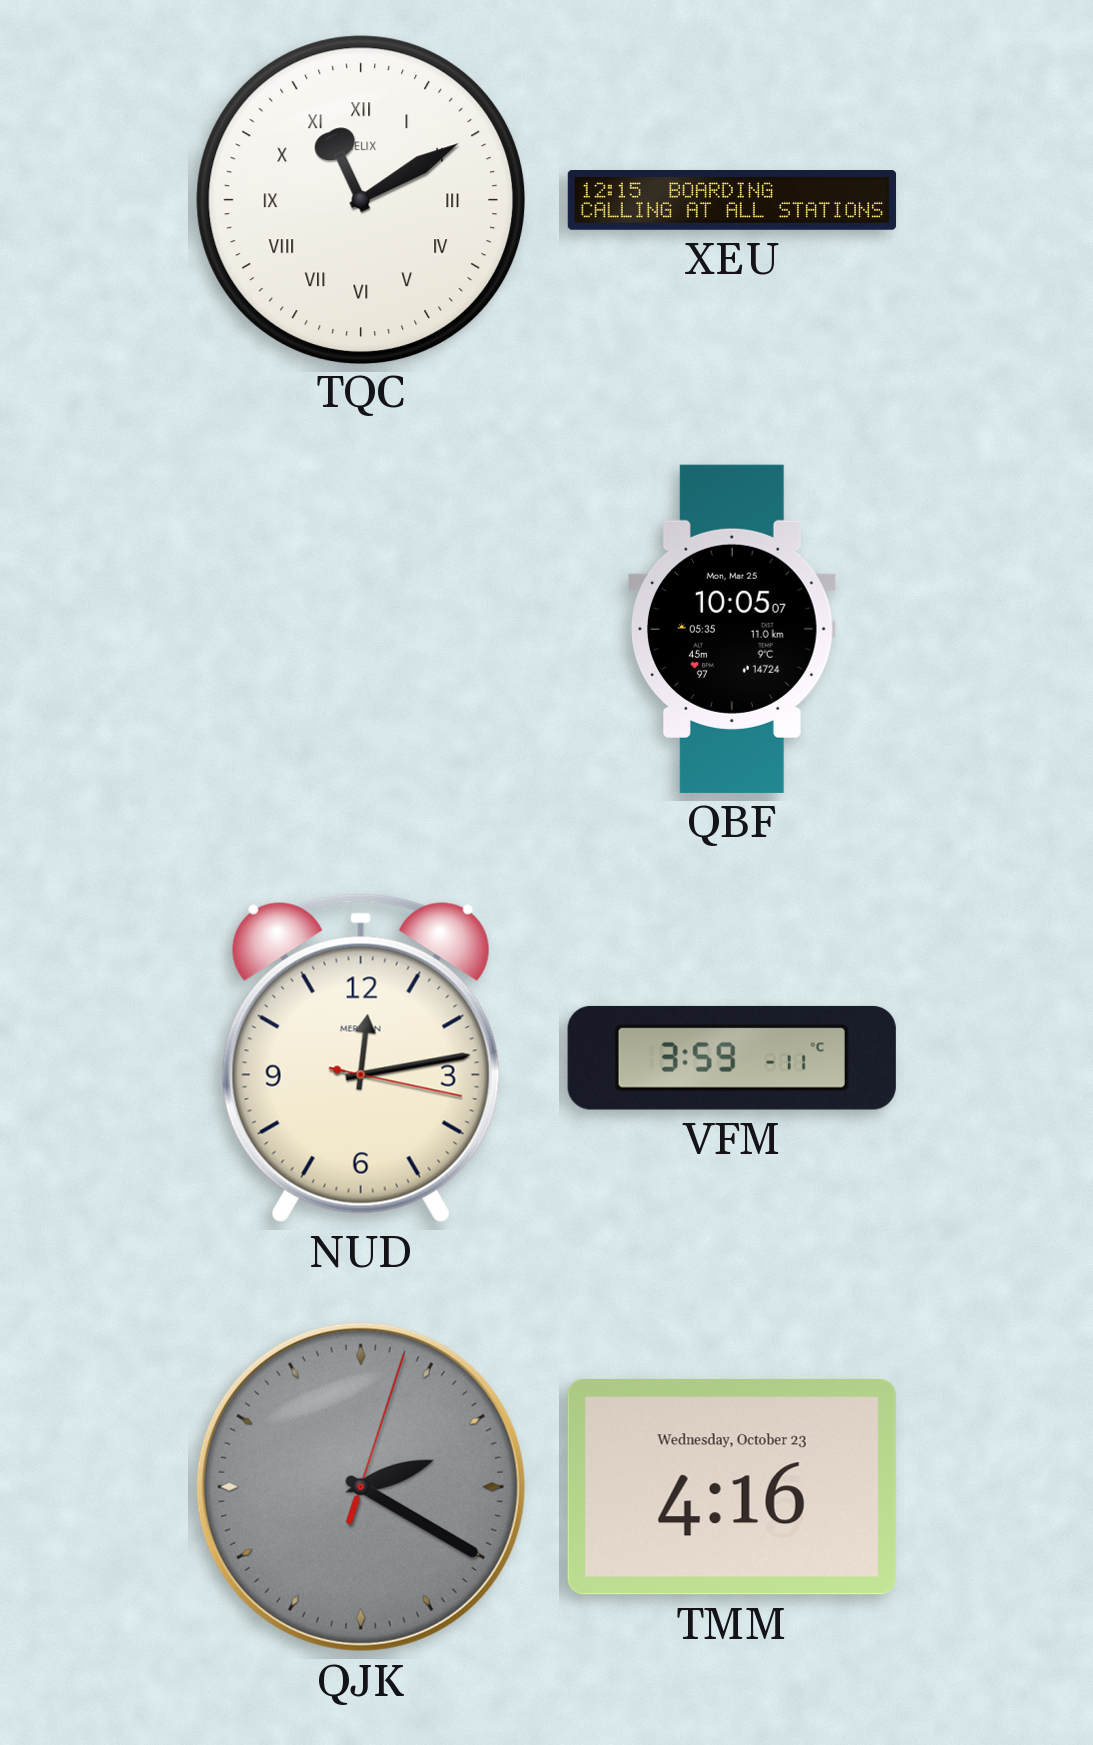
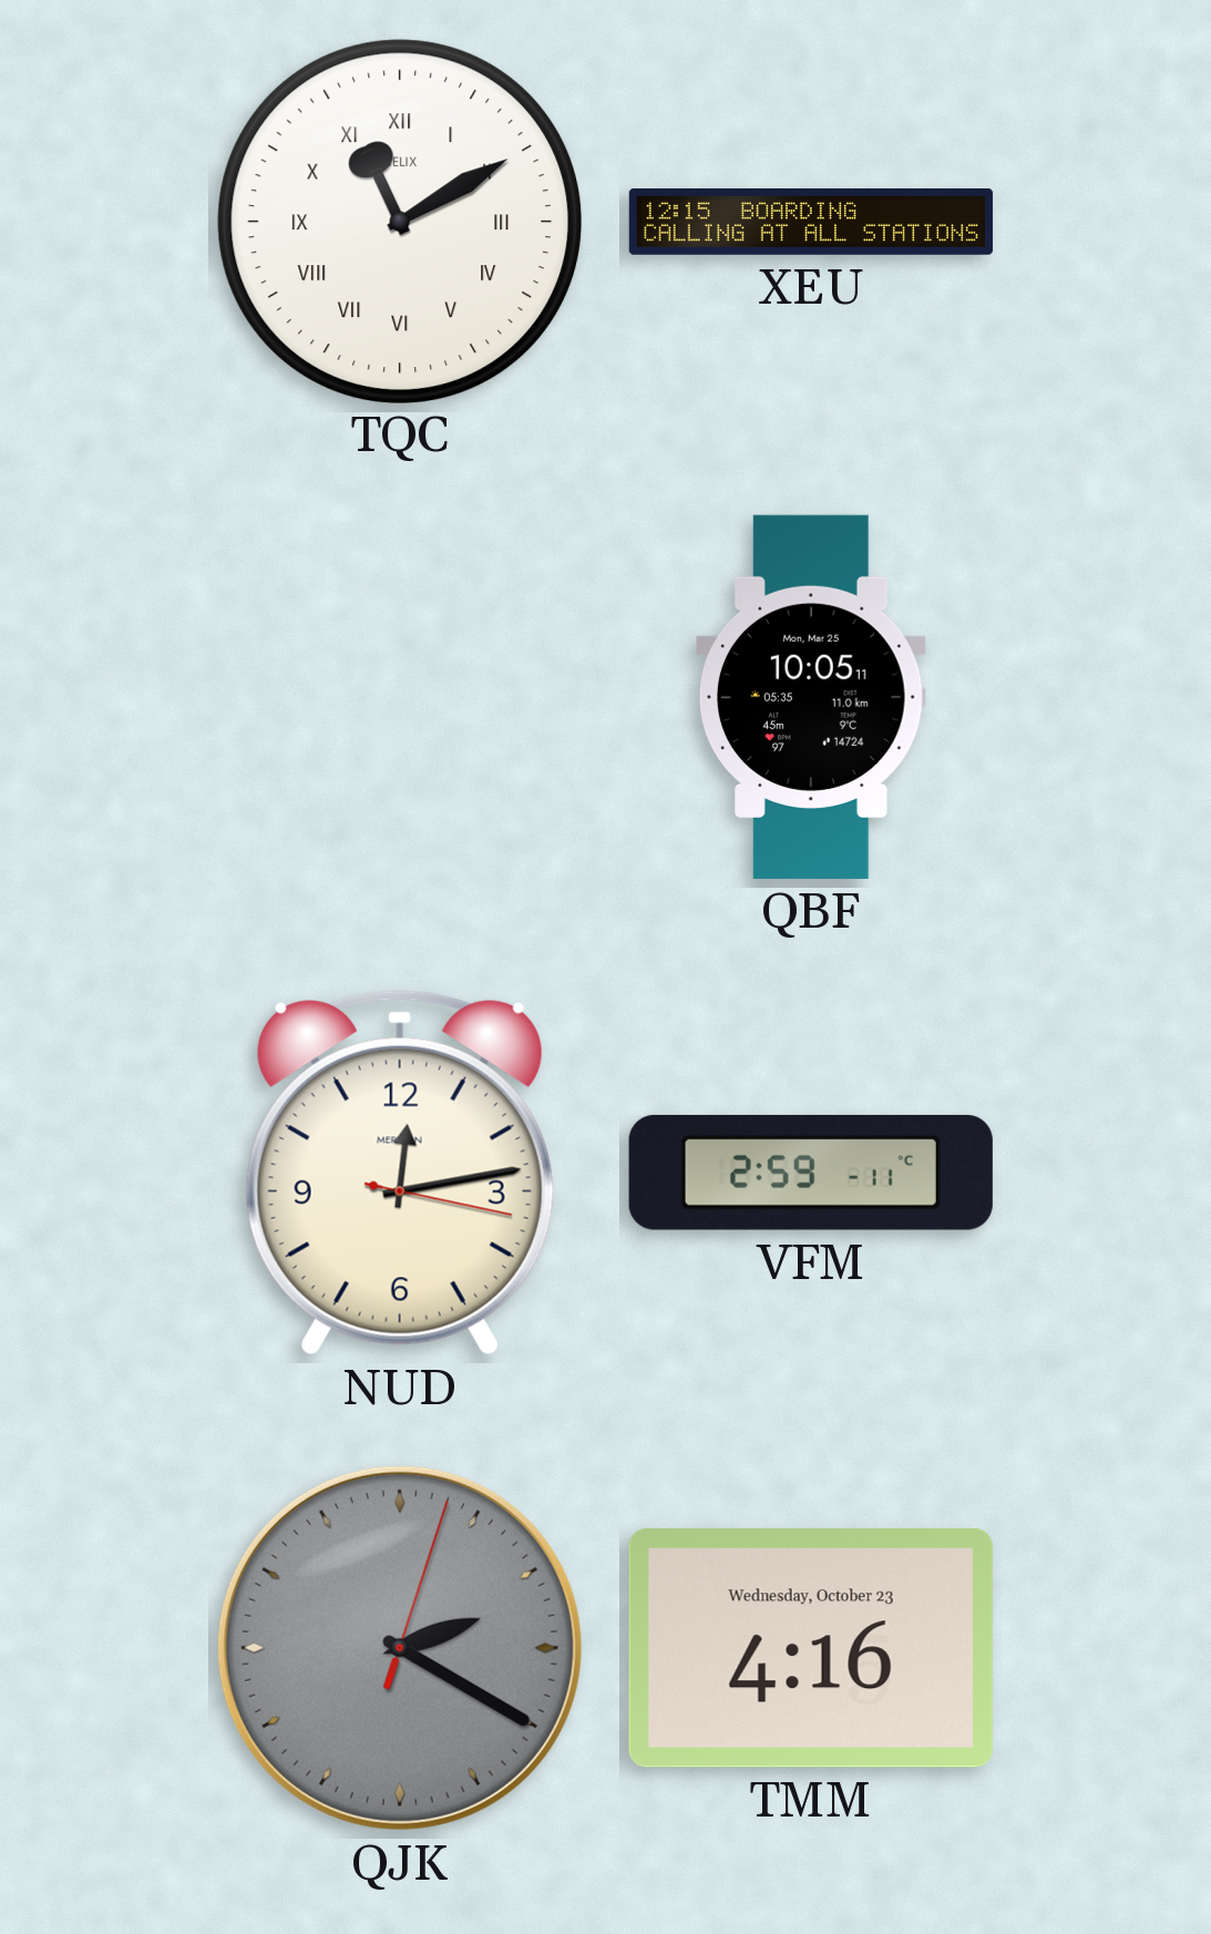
QBF: 10:05:07 -> 10:05:11 (812, 697)
VFM: 3:59 -> 2:59 (811, 1173)
